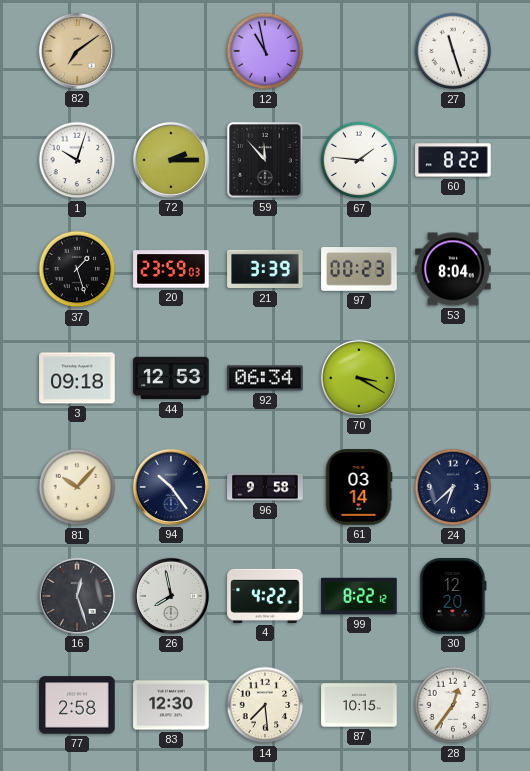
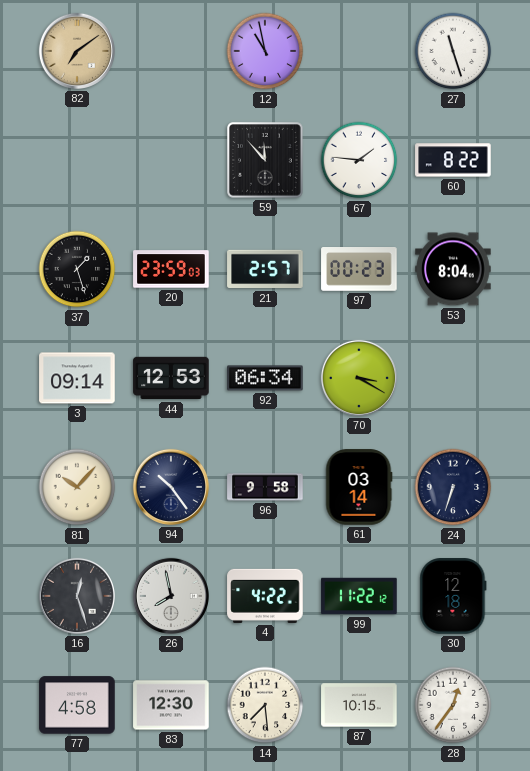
1: 10:03 -> none (77, 160)
72: 2:15 -> none (171, 160)
21: 3:39 -> 2:57 (265, 269)
3: 09:18 -> 09:14 (77, 378)
24: 6:38 -> 6:33 (453, 487)
99: 8:22 -> 11:22 (359, 596)
30: 12:20 -> 12:18 (453, 596)
77: 2:58 -> 4:58 (77, 705)
